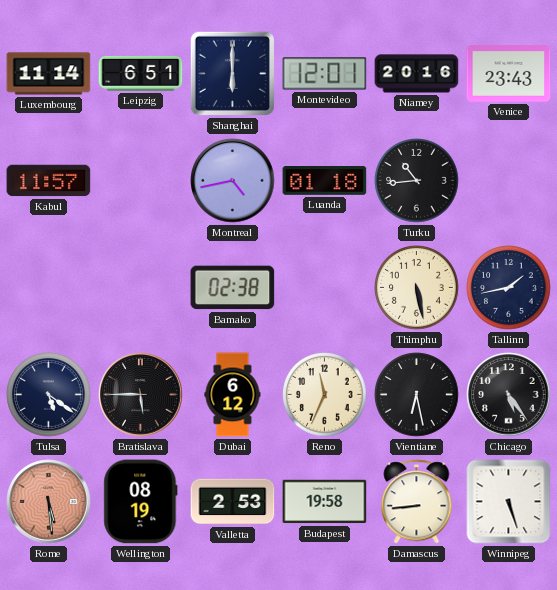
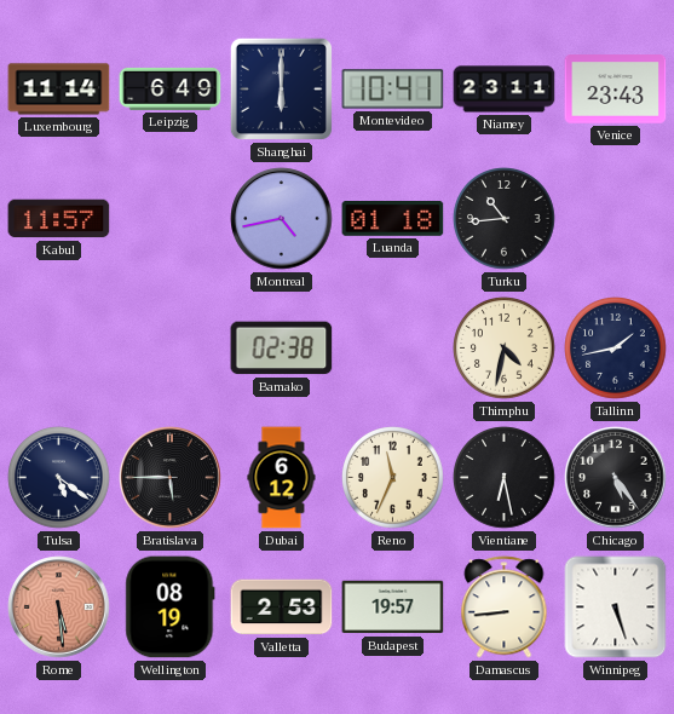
Leipzig: 6:51 -> 6:49 (171, 88)
Montevideo: 12:01 -> 10:41 (393, 90)
Niamey: 20:16 -> 23:11 (505, 90)
Thimphu: 5:28 -> 4:32 (505, 349)
Budapest: 19:58 -> 19:57 (393, 608)
